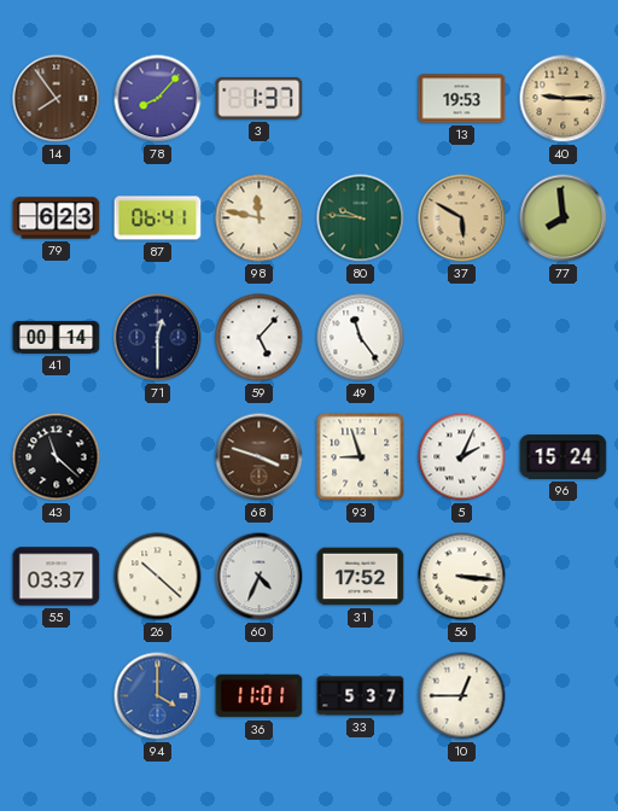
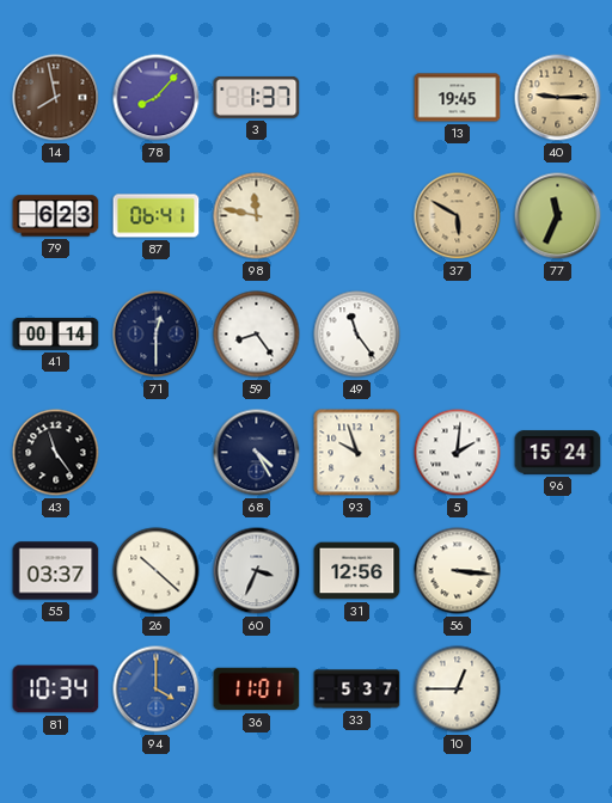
14: 7:54 -> 7:58 (56, 98)
13: 19:53 -> 19:45 (458, 98)
80: 9:46 -> none (361, 218)
77: 7:59 -> 11:34 (558, 216)
59: 5:07 -> 8:24 (257, 335)
43: 11:22 -> 11:24 (56, 453)
68: 3:48 -> 4:25 (257, 453)
68 dial: brown -> navy (257, 453)
93: 8:57 -> 9:57 (357, 453)
5: 2:04 -> 2:01 (458, 453)
60: 4:34 -> 3:34 (257, 571)
31: 17:52 -> 12:56 (357, 571)
81: none -> 10:34 (56, 689)
